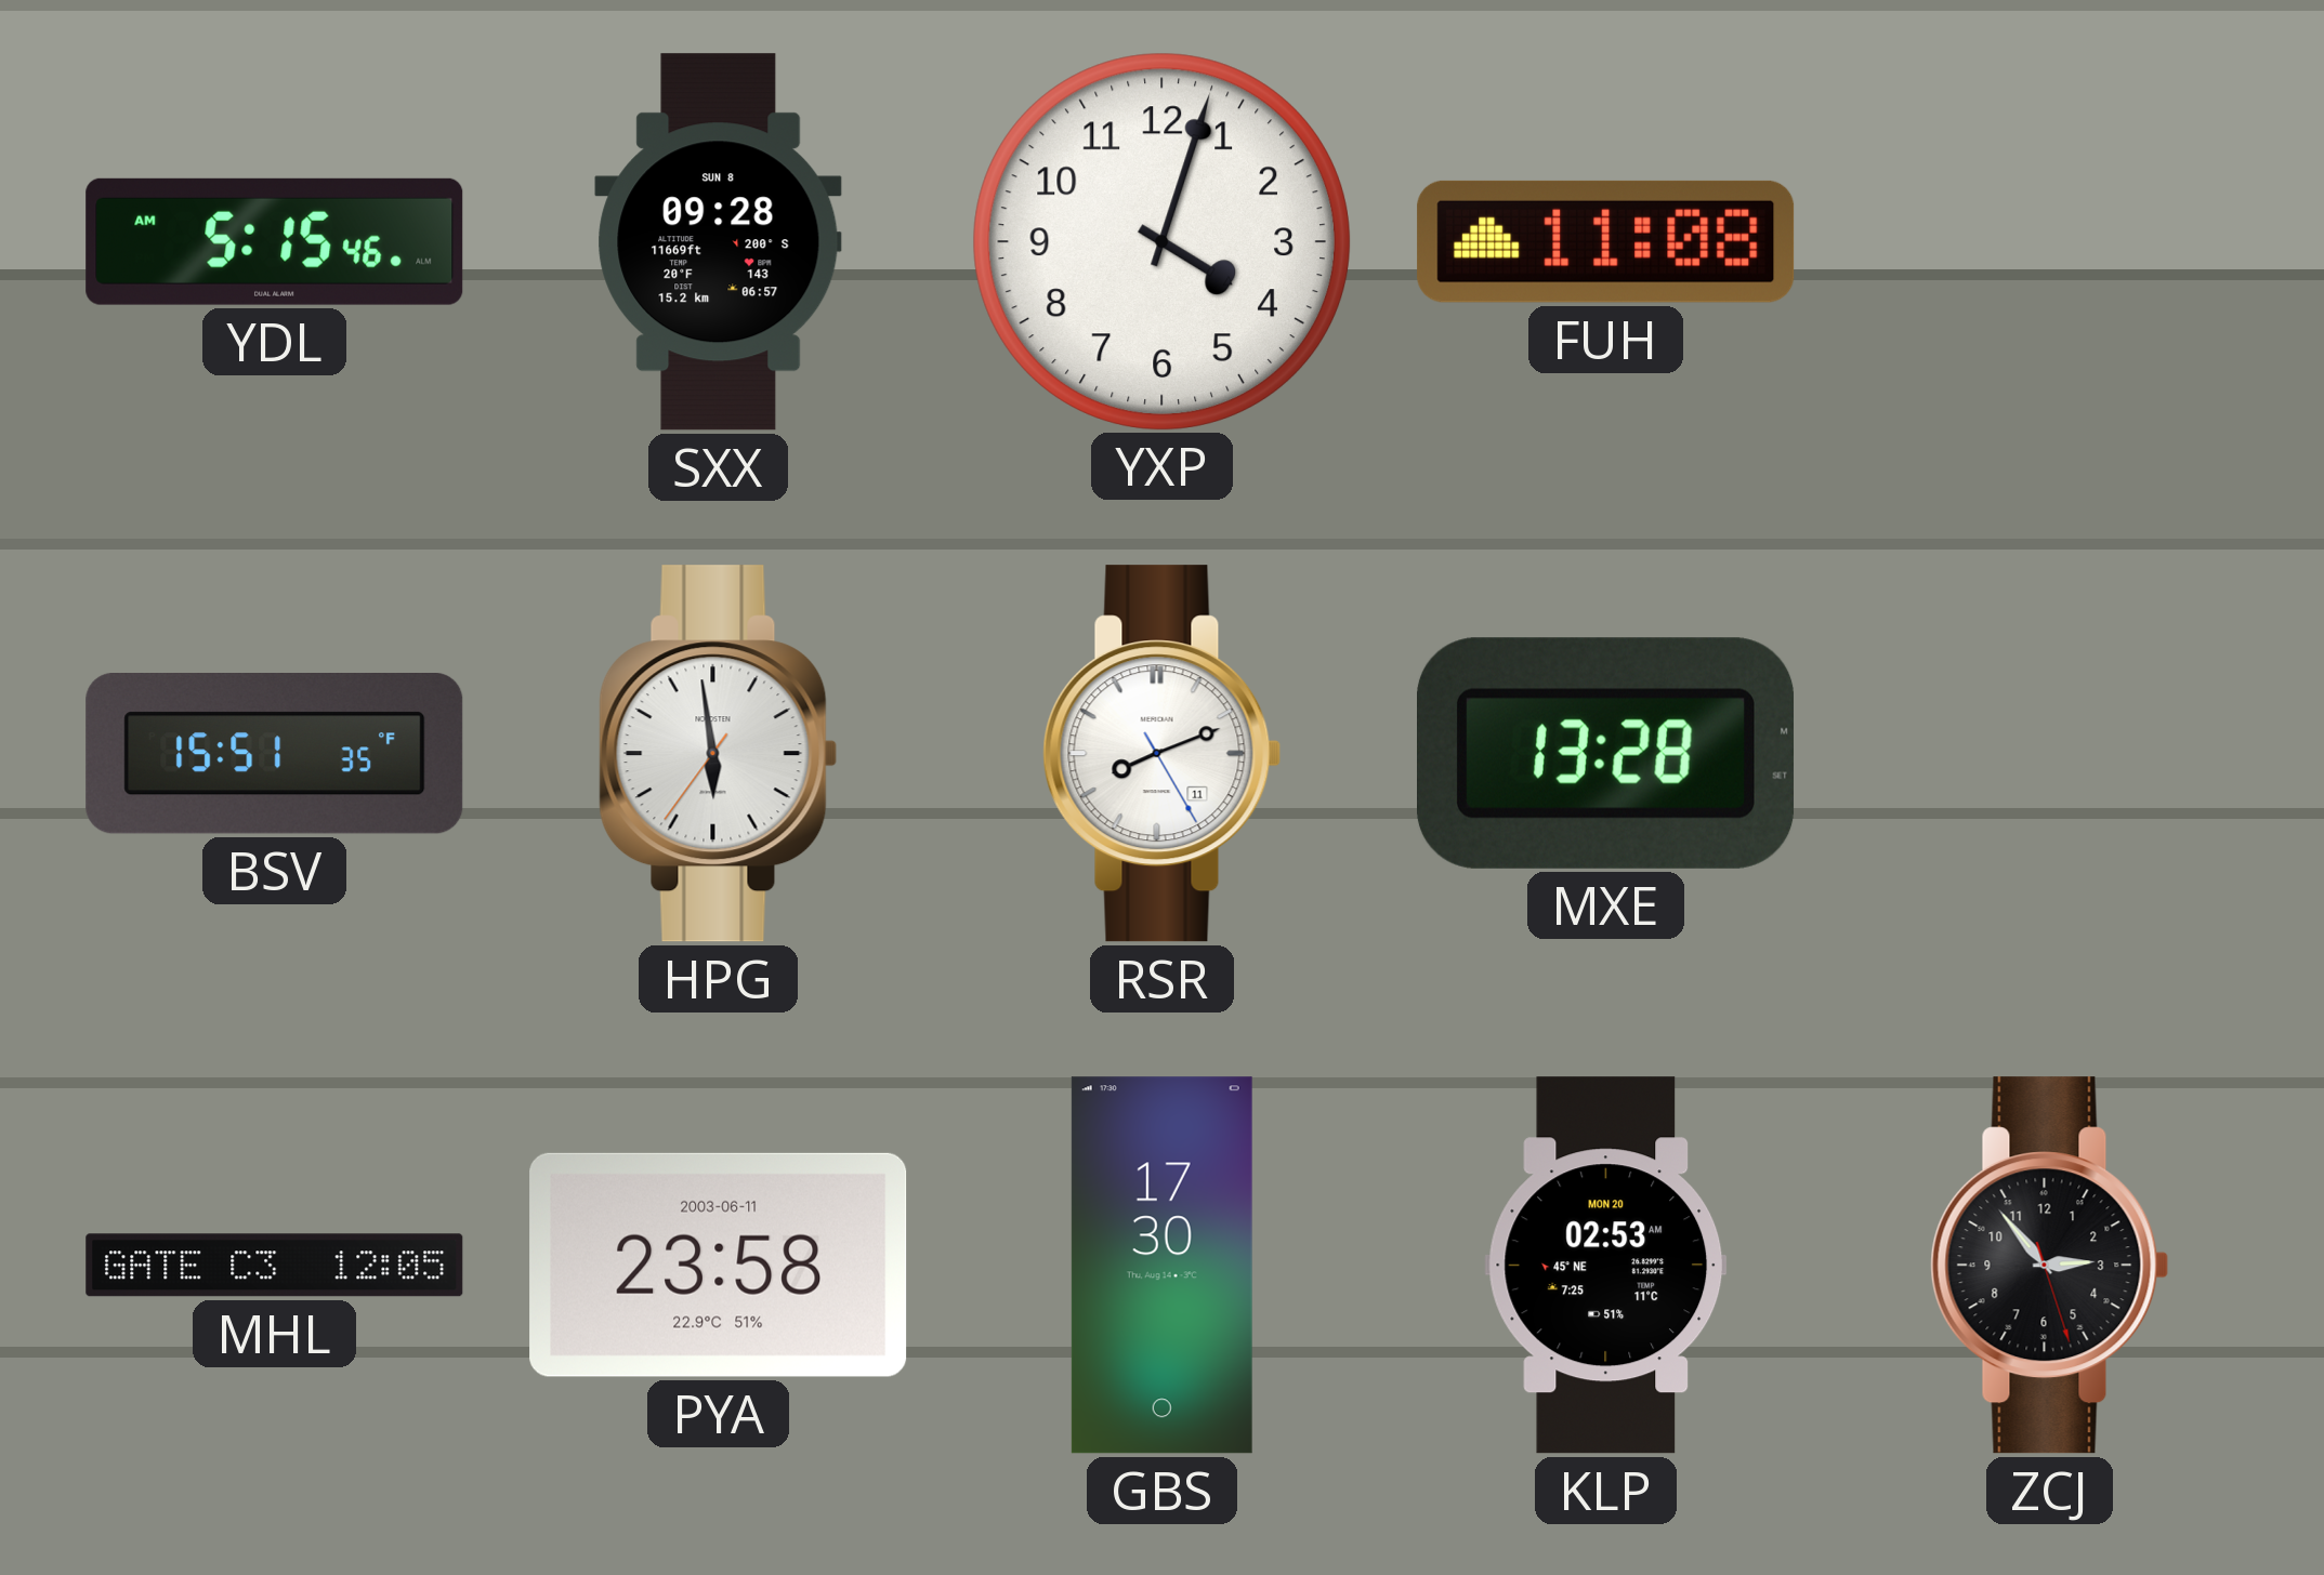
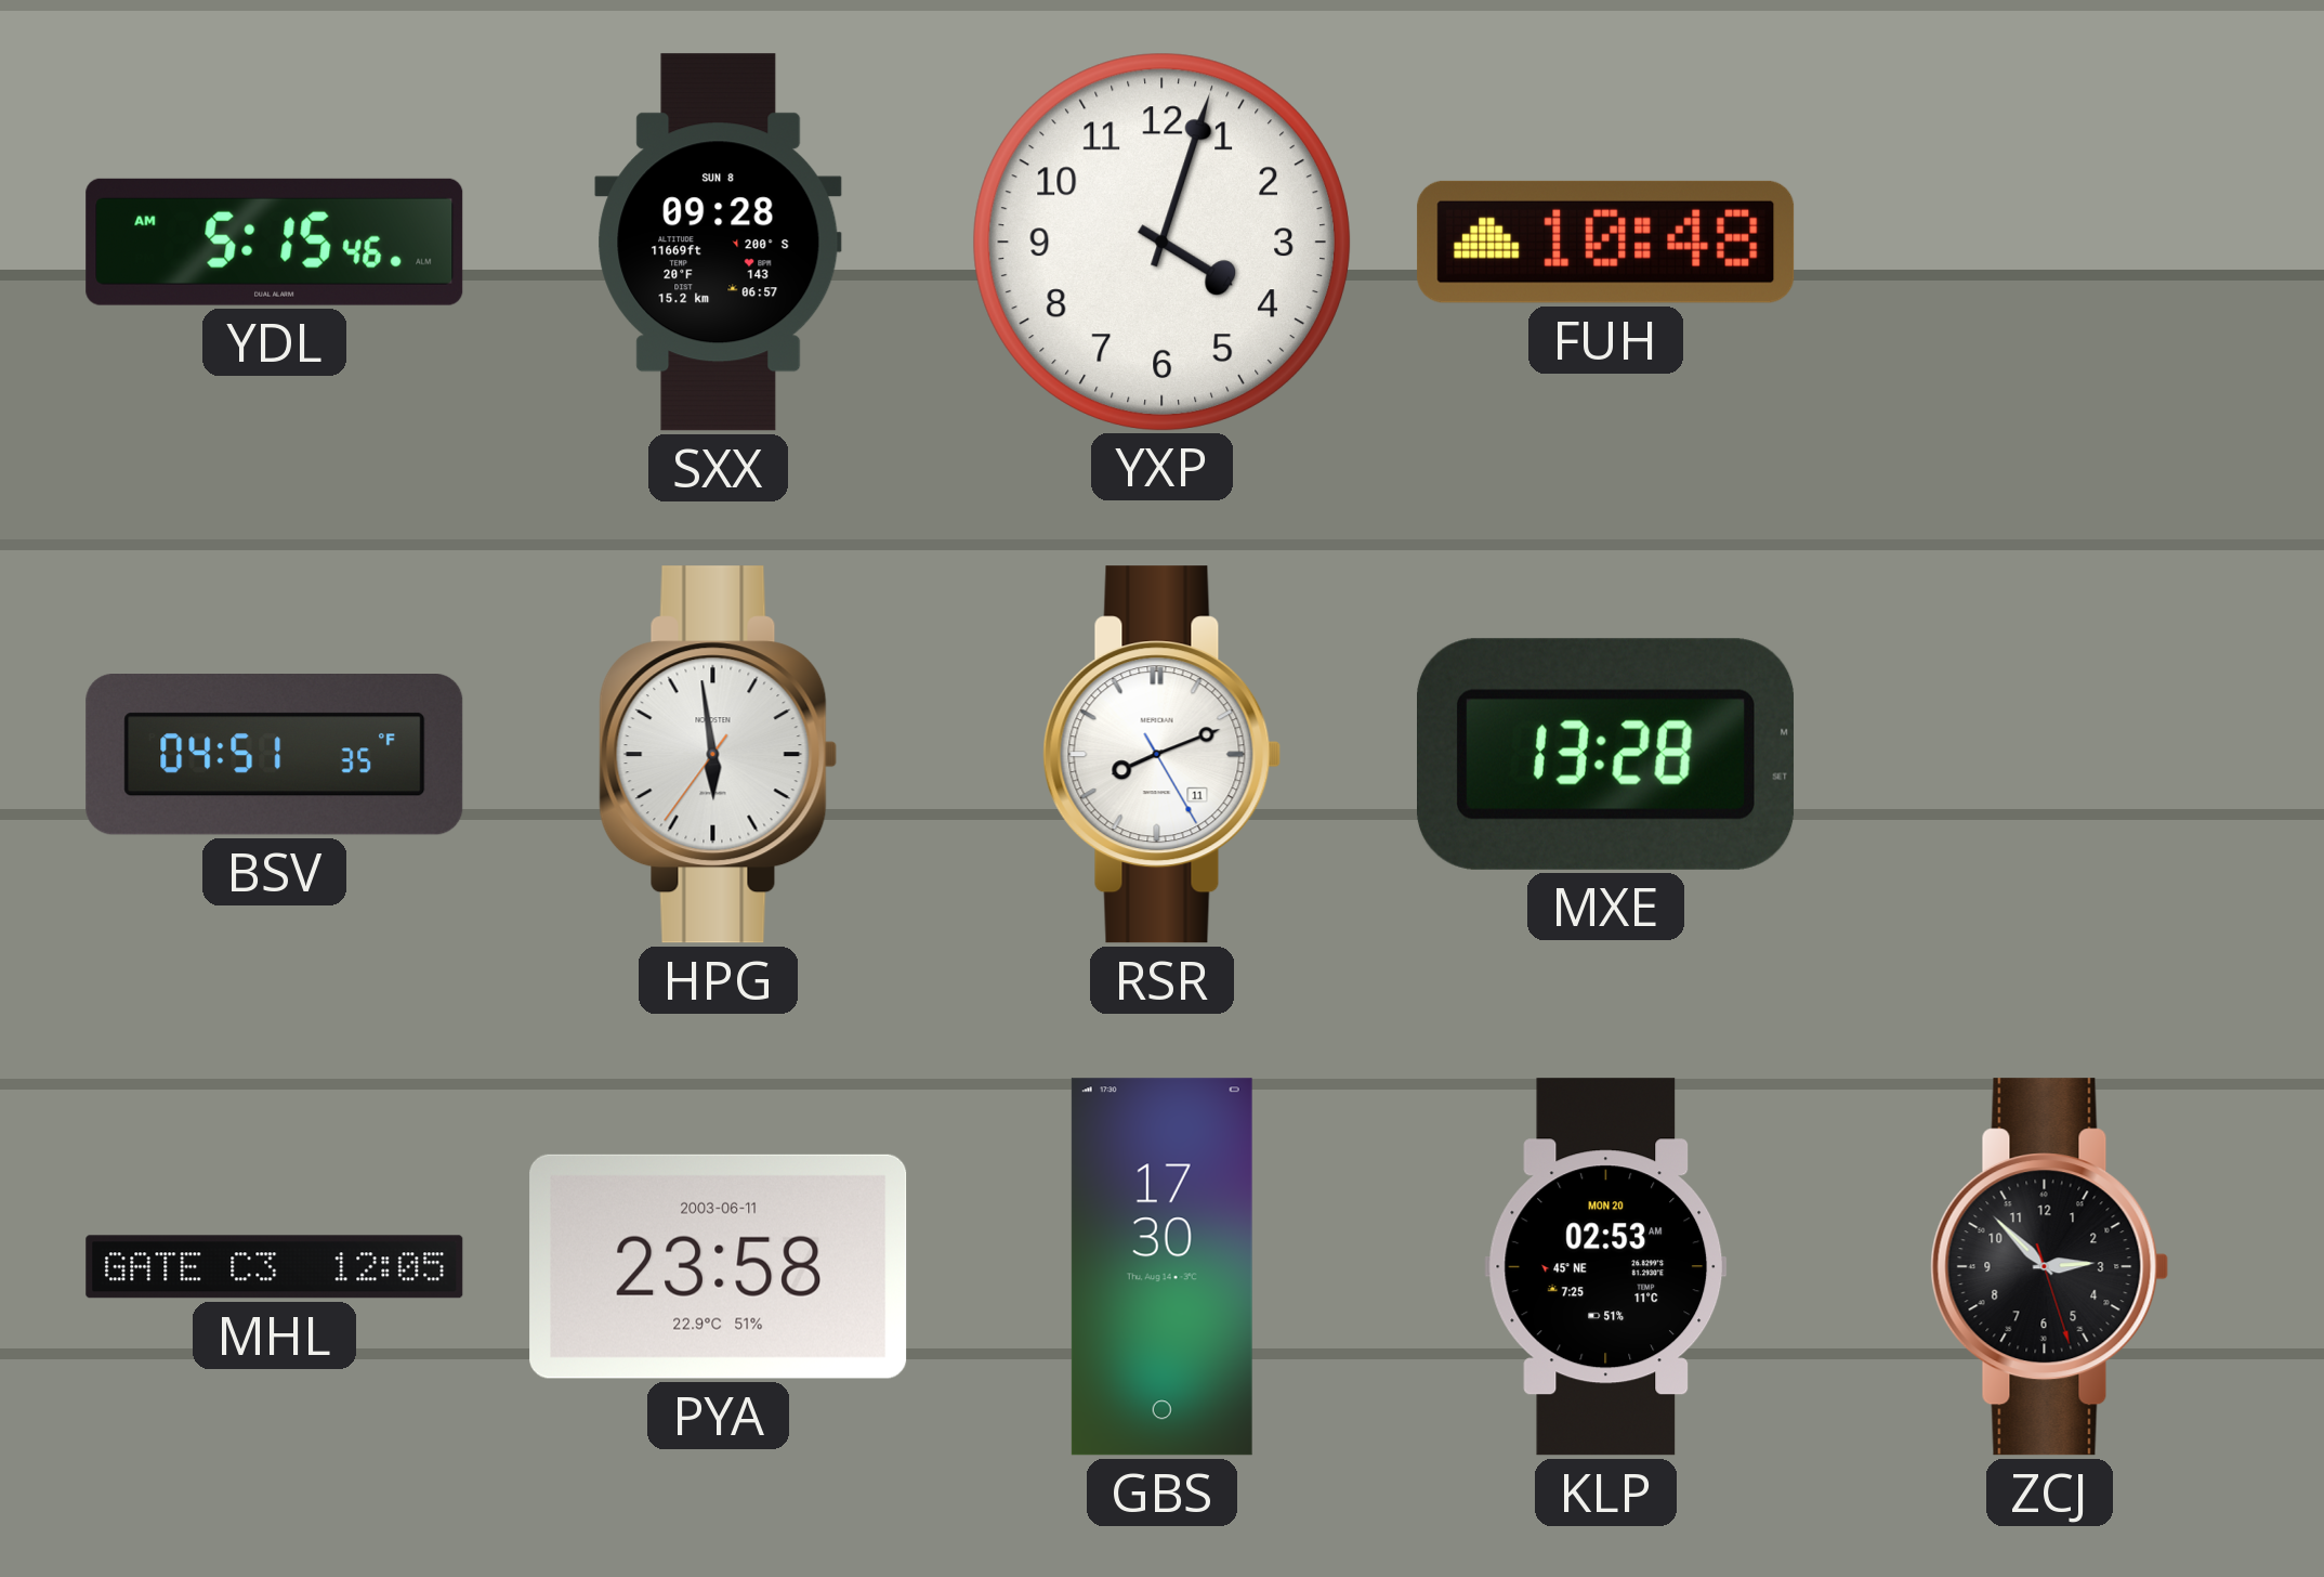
FUH: 11:08 -> 10:48 (1606, 242)
BSV: 15:51 -> 04:51 (275, 755)
ZCJ: 2:53 -> 2:52 (2050, 1267)
